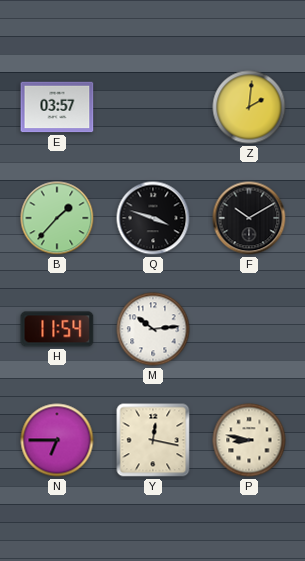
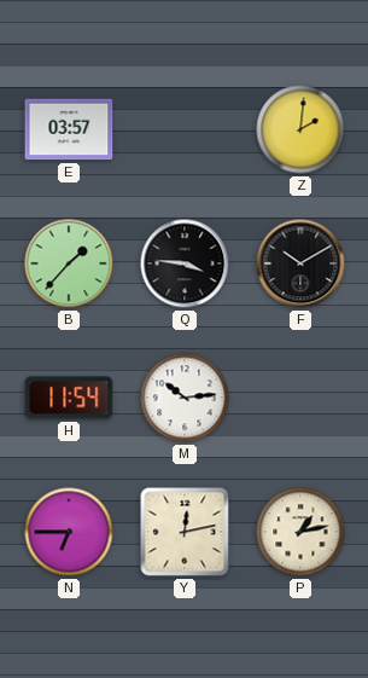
Q: 3:48 -> 3:46 (185, 263)
Y: 12:17 -> 12:13 (185, 532)
P: 8:47 -> 1:13 (300, 532)
